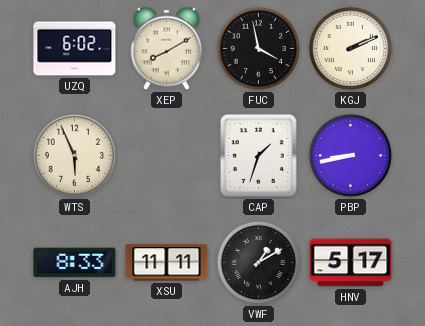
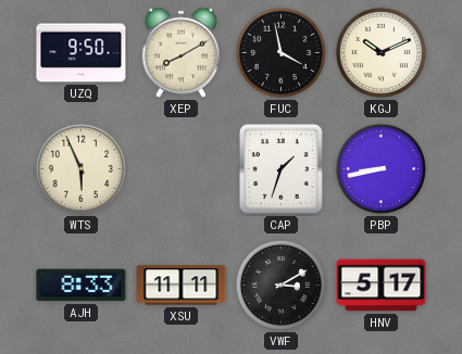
UZQ: 6:02 -> 9:50 (82, 53)
KGJ: 2:11 -> 10:11 (380, 52)
VWF: 1:10 -> 3:10 (280, 285)
